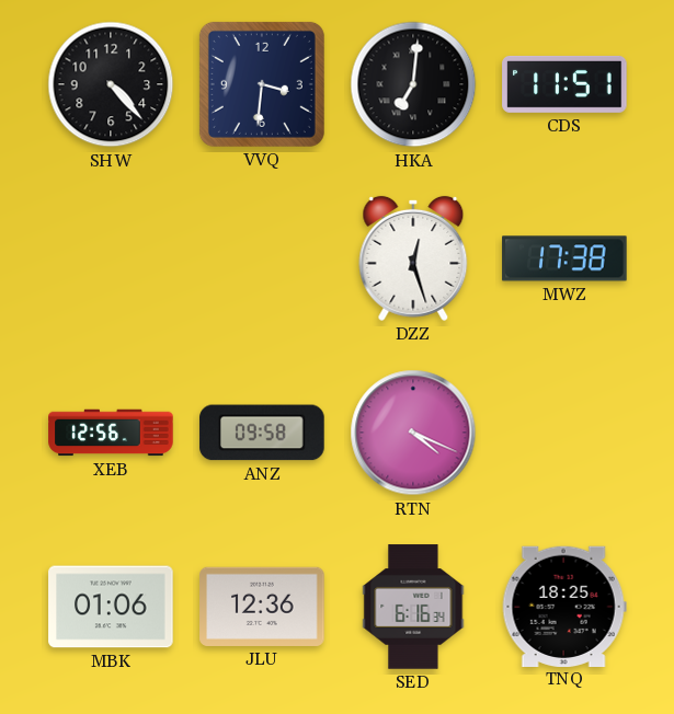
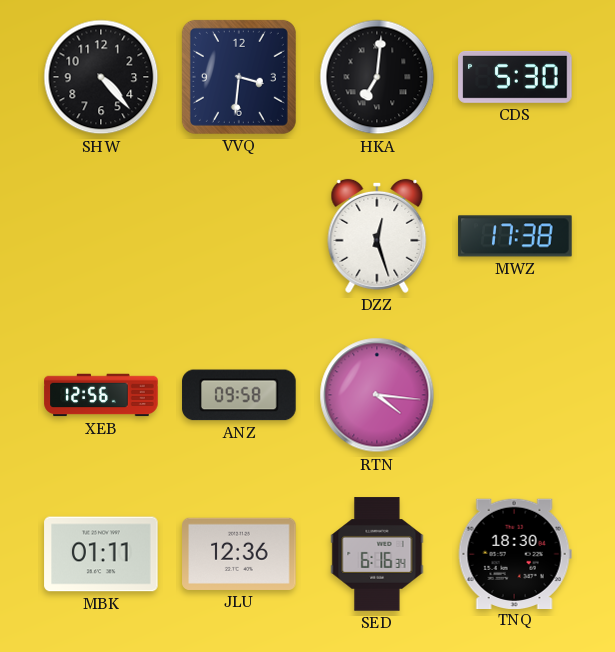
CDS: 11:51 -> 5:30 (515, 77)
RTN: 4:19 -> 4:16 (377, 395)
MBK: 01:06 -> 01:11 (101, 554)
TNQ: 18:25 -> 18:30 (515, 553)
